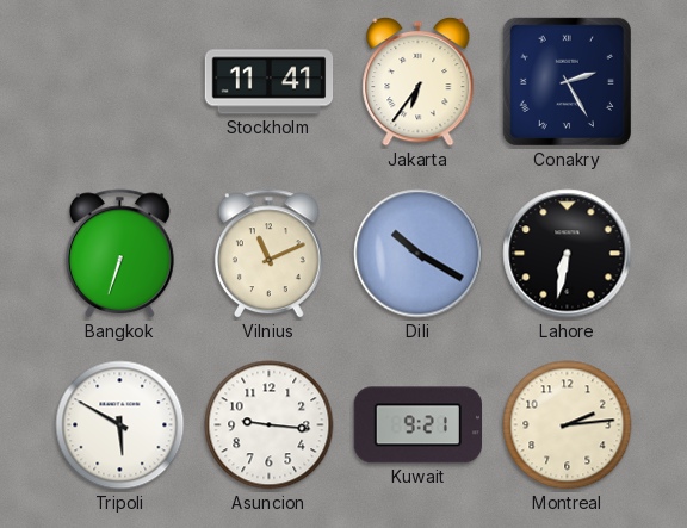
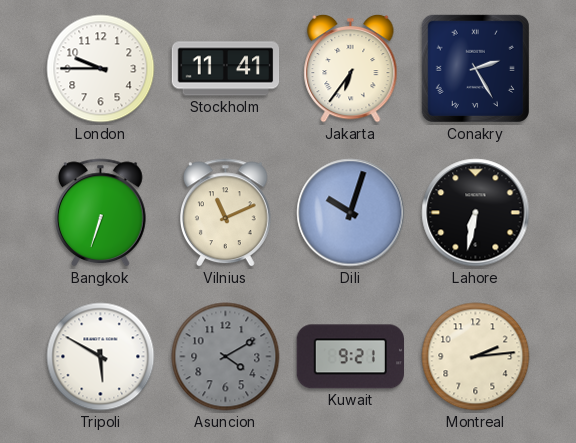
London: none -> 9:45 (101, 69)
Dili: 10:20 -> 10:03 (351, 213)
Asuncion: 9:16 -> 4:10 (226, 357)
Asuncion dial: white -> grey (226, 357)
